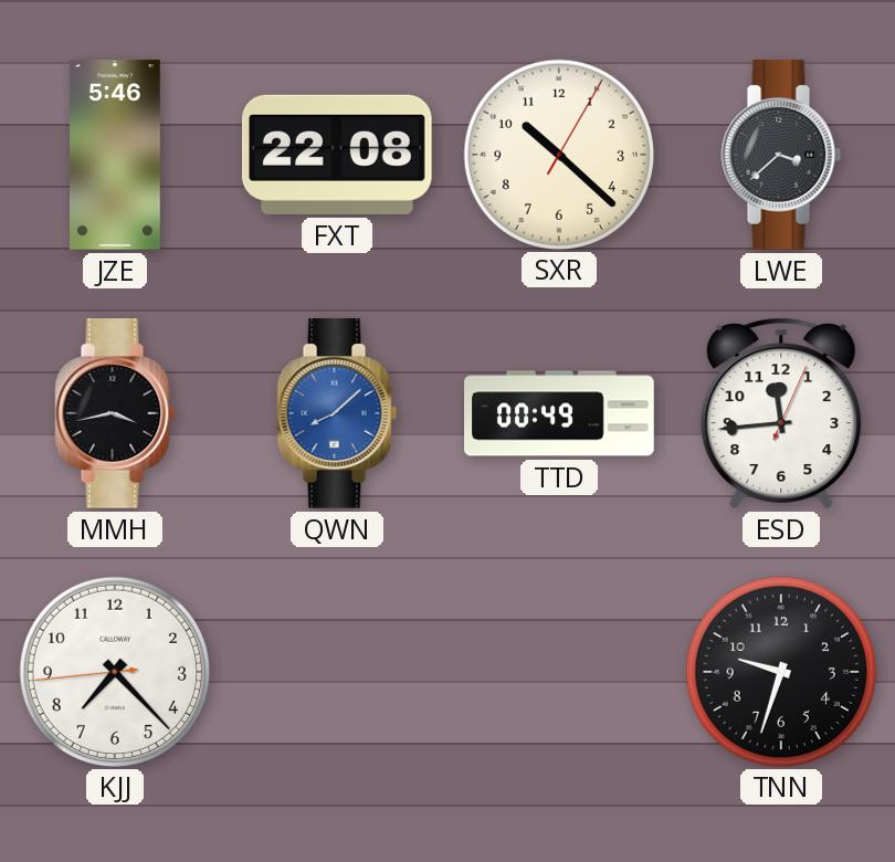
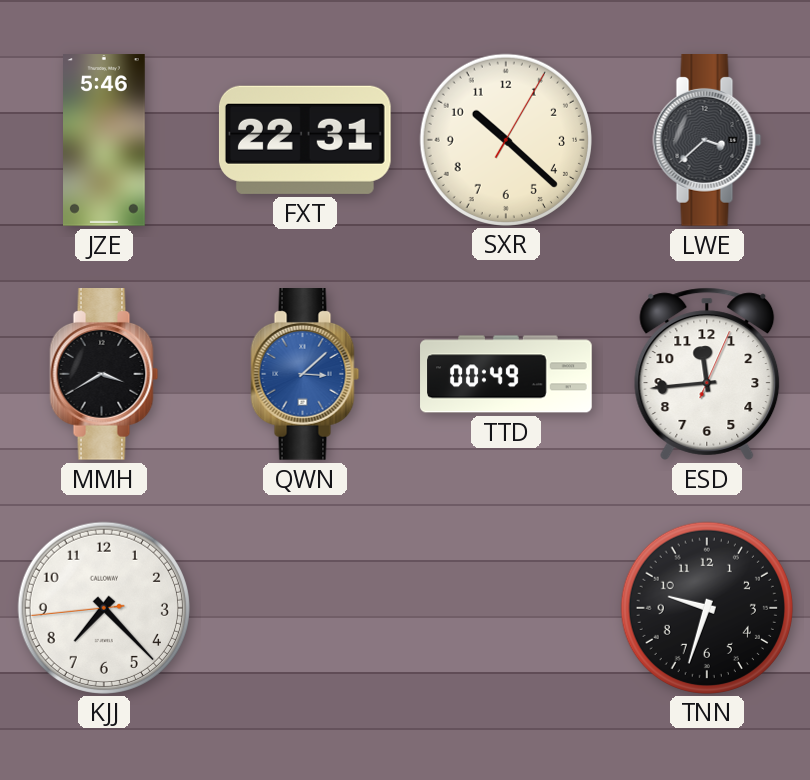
FXT: 22:08 -> 22:31 (305, 140)
MMH: 3:43 -> 3:40 (104, 375)
QWN: 8:08 -> 3:08 (305, 375)
